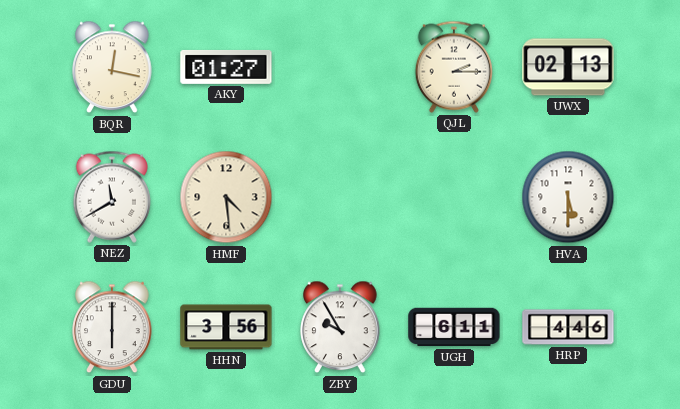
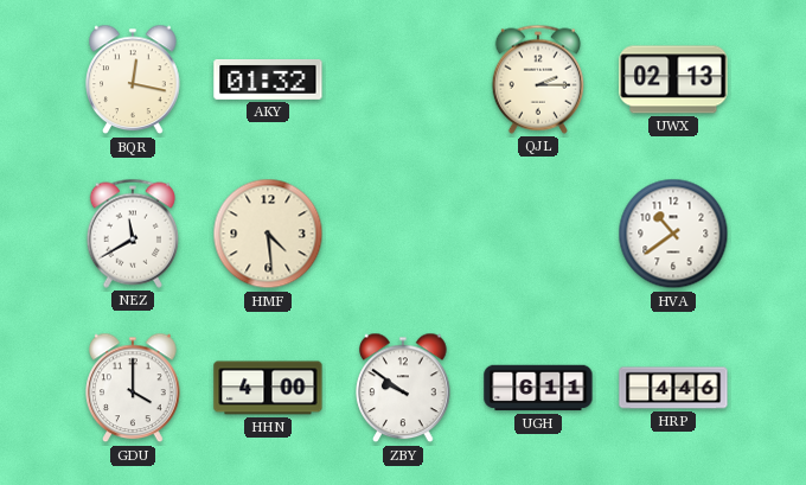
AKY: 01:27 -> 01:32 (268, 79)
HVA: 5:30 -> 10:39 (673, 234)
GDU: 6:00 -> 4:00 (133, 388)
HHN: 3:56 -> 4:00 (268, 388)
ZBY: 9:55 -> 9:51 (403, 388)
